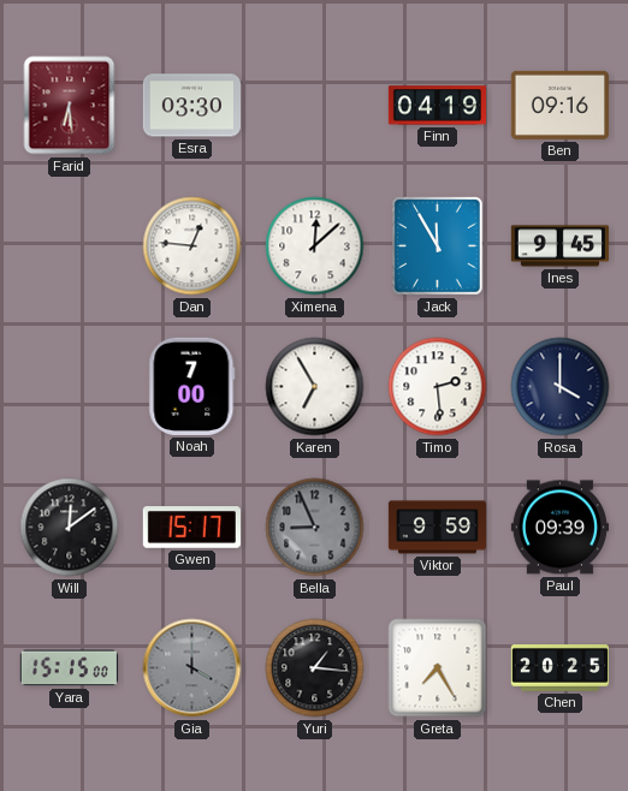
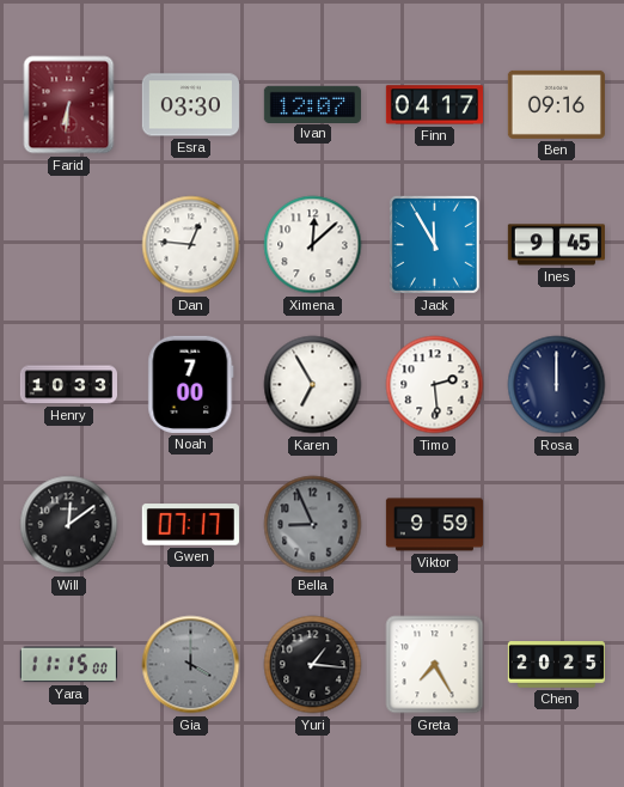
Farid: 6:29 -> 6:31 (69, 105)
Ivan: none -> 12:07 (312, 104)
Finn: 04:19 -> 04:17 (434, 105)
Henry: none -> 10:33 (68, 385)
Rosa: 4:00 -> 12:00 (557, 385)
Gwen: 15:17 -> 07:17 (190, 525)
Paul: 09:39 -> none (559, 528)
Yara: 15:15 -> 11:15 (68, 665)
